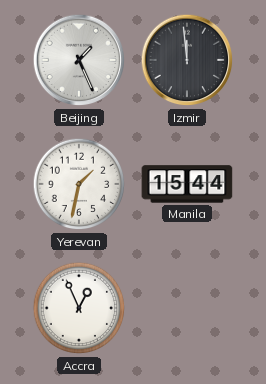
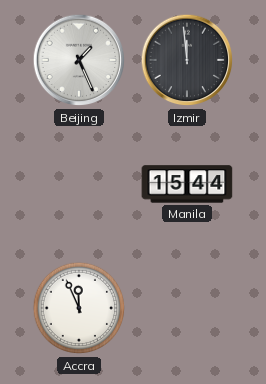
Yerevan: 1:32 -> none (79, 184)
Accra: 12:56 -> 11:56 (79, 308)
